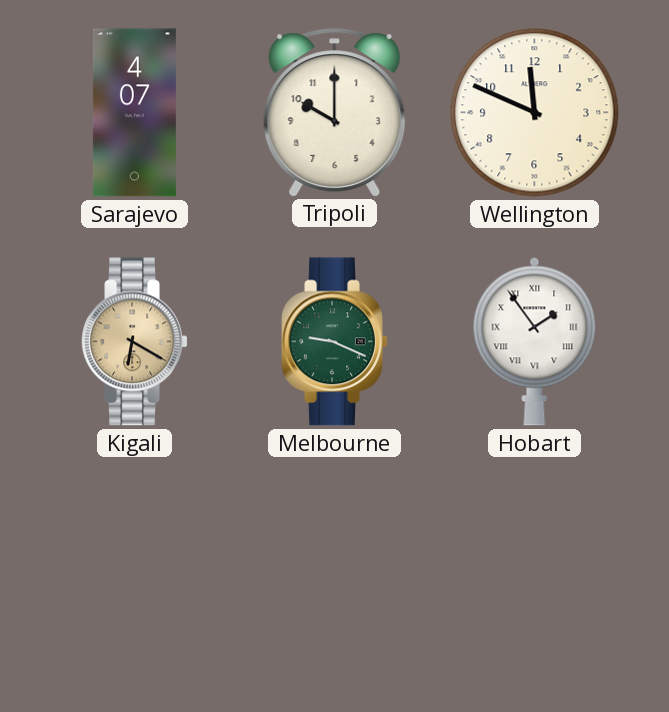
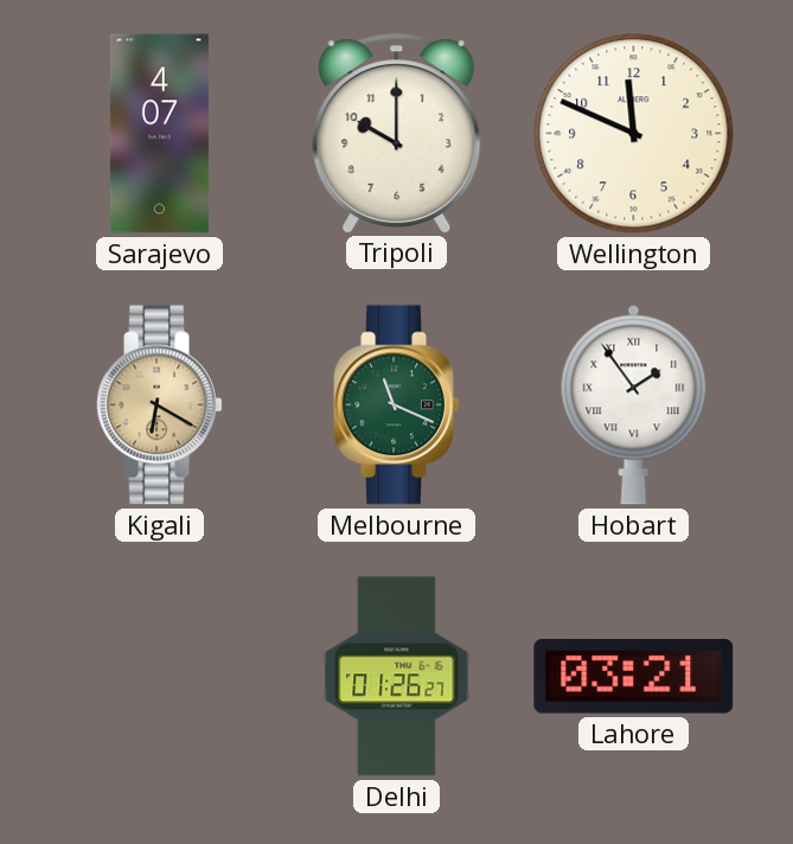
Melbourne: 9:19 -> 11:19 (397, 405)
Delhi: none -> 01:26 (397, 677)
Lahore: none -> 03:21 (634, 677)
